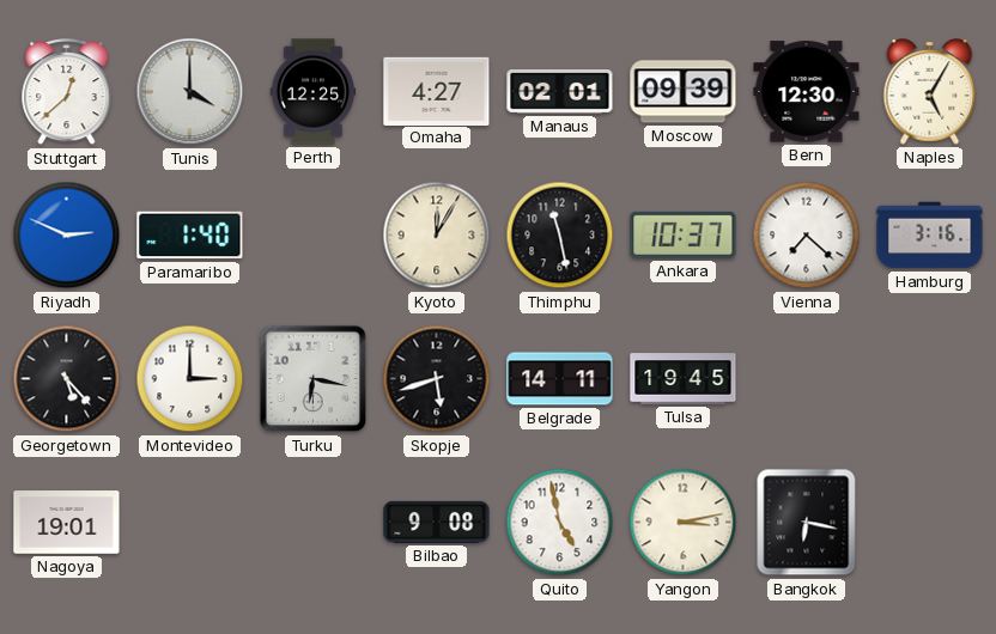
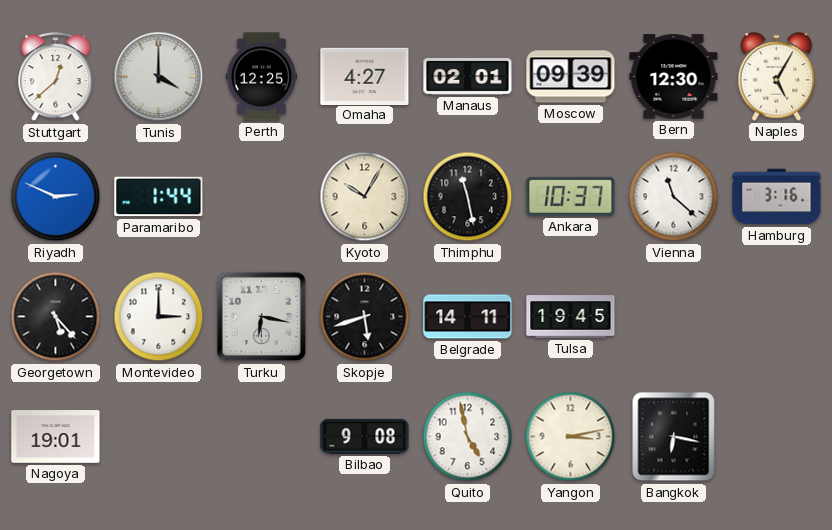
Paramaribo: 1:40 -> 1:44 (159, 197)
Kyoto: 12:05 -> 10:05 (365, 197)
Vienna: 7:22 -> 11:22 (674, 197)
